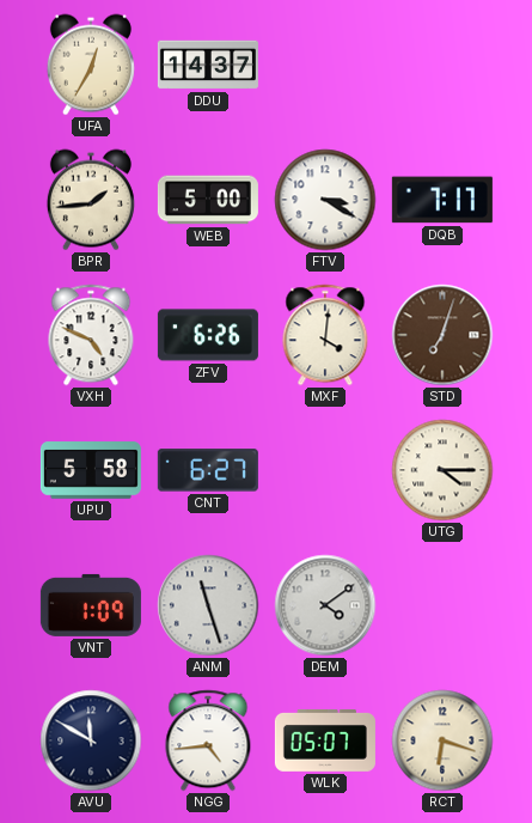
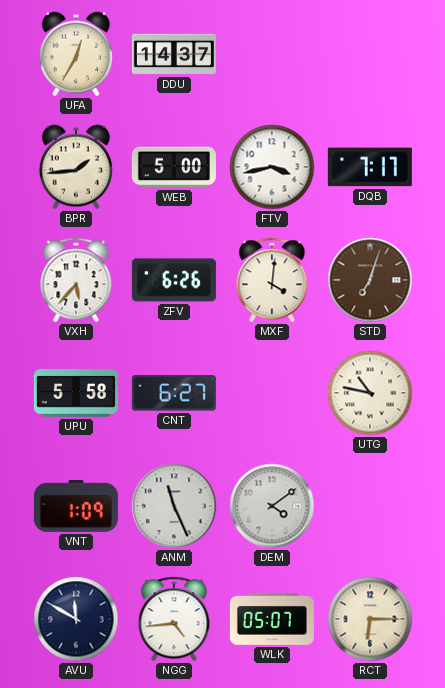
FTV: 3:20 -> 3:43 (272, 167)
VXH: 4:49 -> 5:37 (76, 280)
UTG: 4:15 -> 10:47 (370, 393)
ANM: 11:27 -> 11:26 (174, 506)
RCT: 6:18 -> 6:15 (370, 619)
